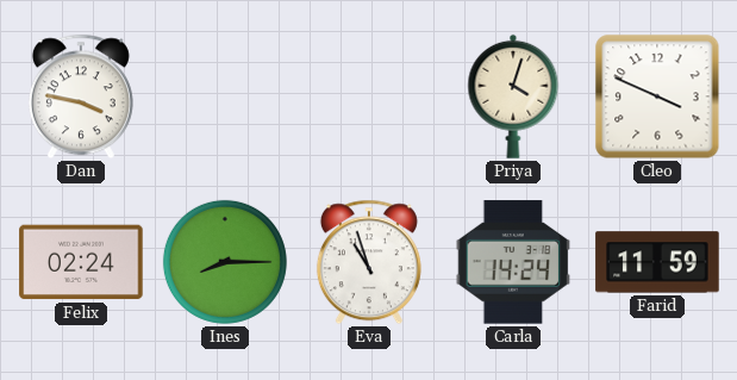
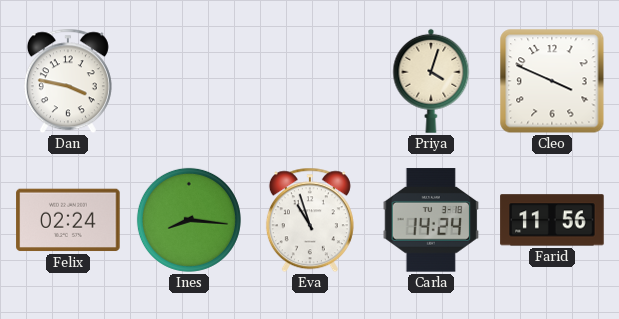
Ines: 8:15 -> 8:16 (189, 220)
Farid: 11:59 -> 11:56 (552, 220)
